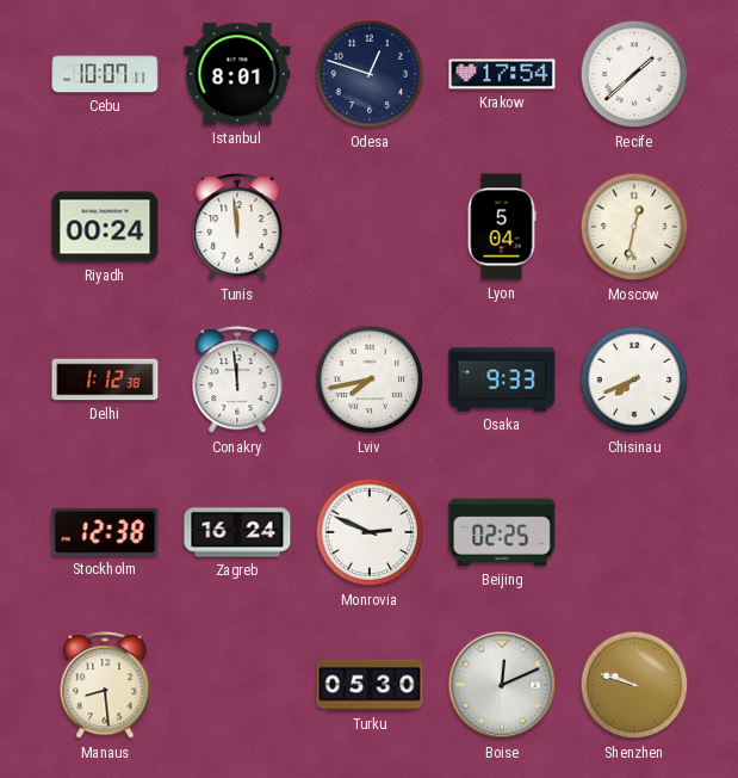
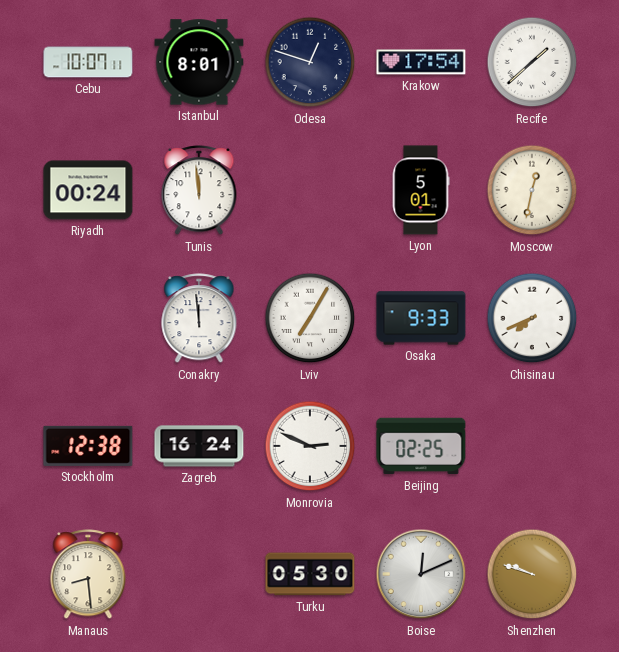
Lyon: 5:04 -> 5:01 (421, 190)
Delhi: 1:12 -> none (105, 379)
Lviv: 7:43 -> 7:05 (310, 318)
